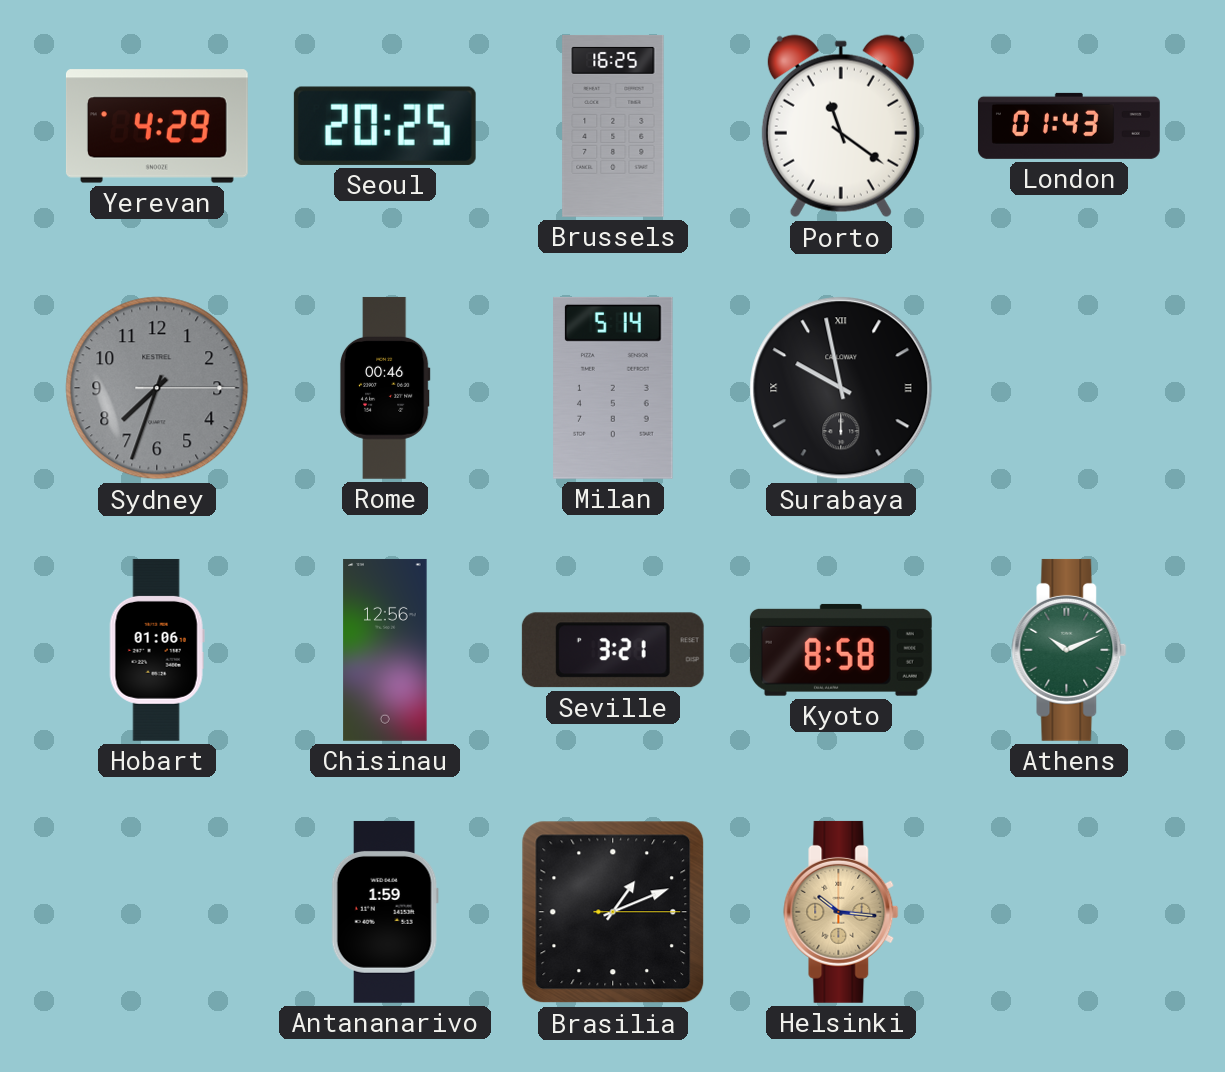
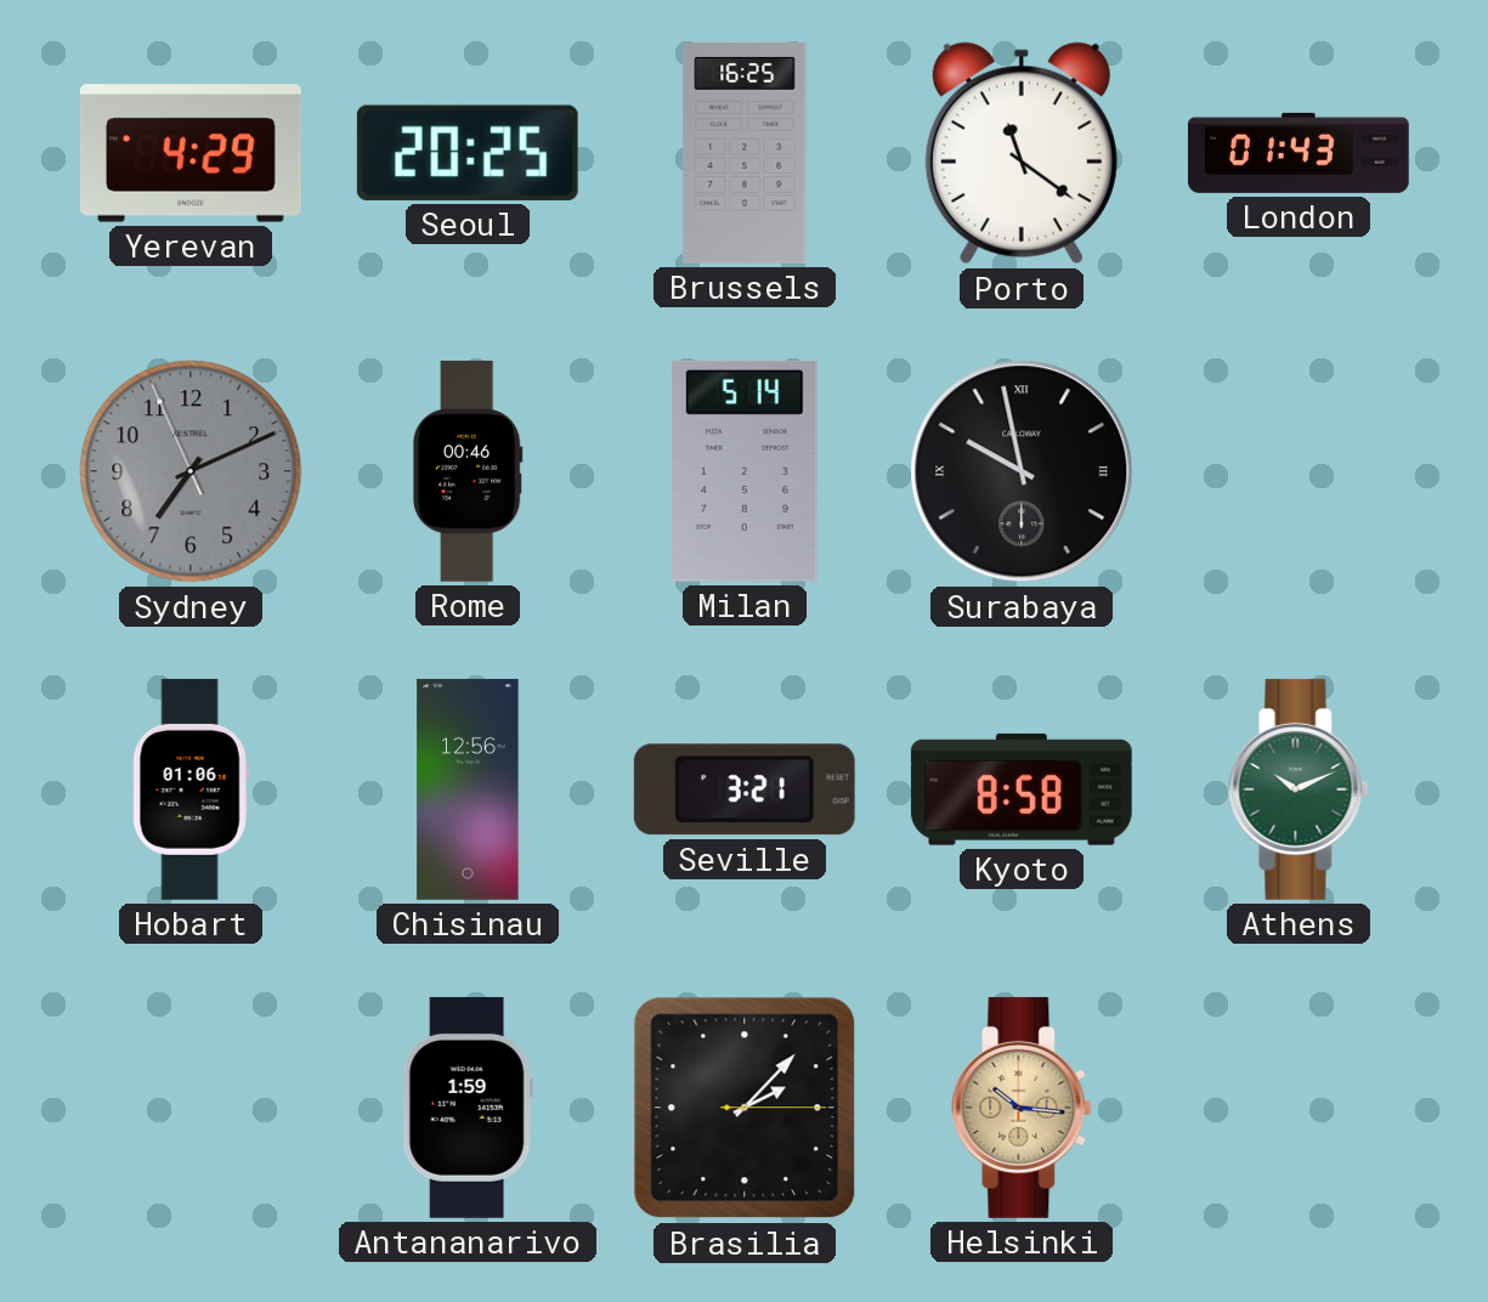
Sydney: 7:33 -> 7:10 (191, 471)
Brasilia: 1:11 -> 2:07 (745, 1108)
